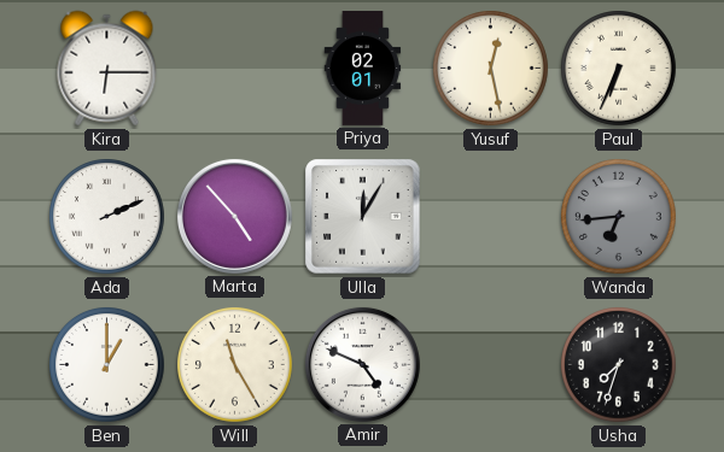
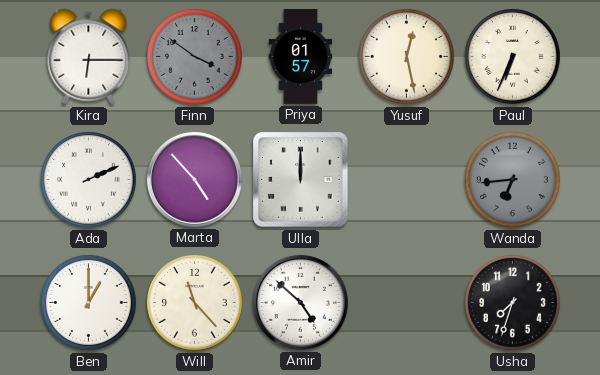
Finn: none -> 3:51 (195, 57)
Priya: 02:01 -> 01:57 (301, 57)
Ulla: 12:05 -> 12:00 (301, 180)
Will: 11:25 -> 11:23 (195, 303)
Amir: 4:49 -> 4:52 (300, 302)
